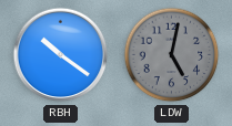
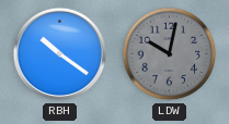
LDW: 5:02 -> 10:02 (170, 54)
